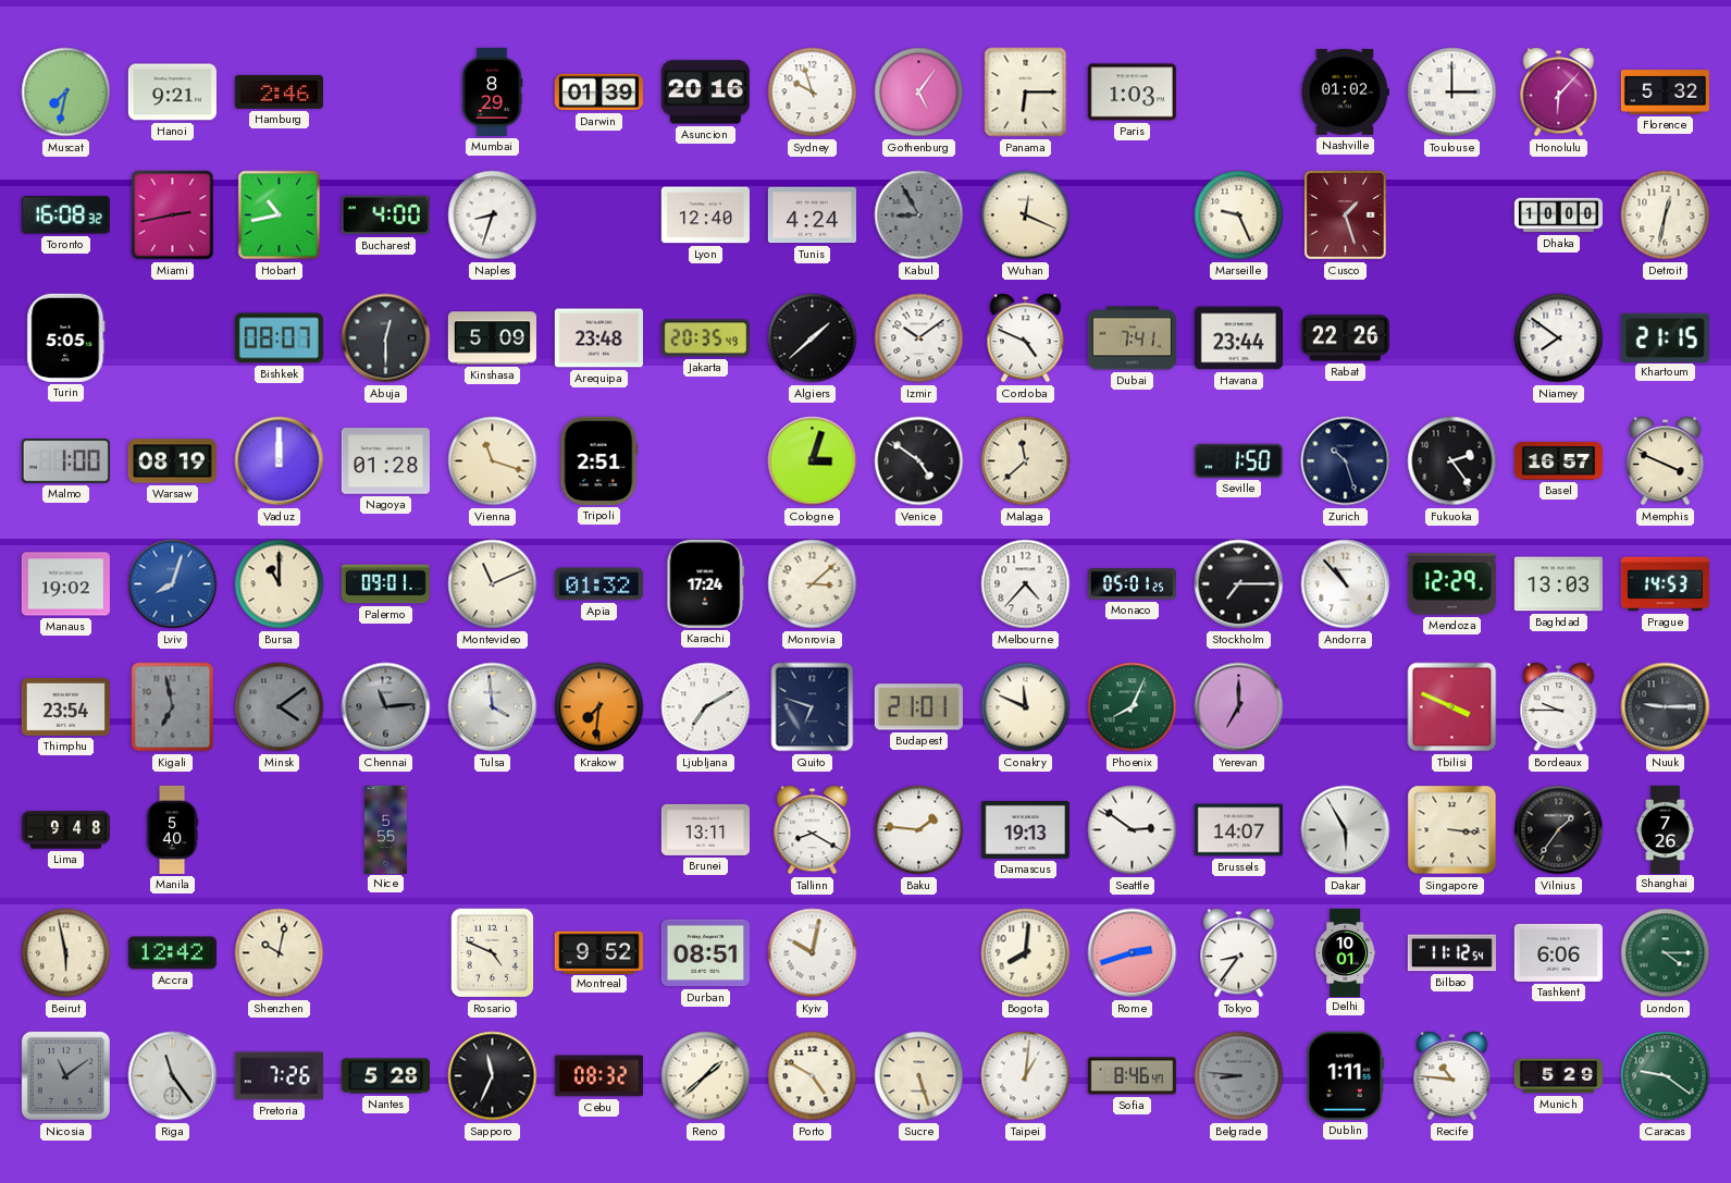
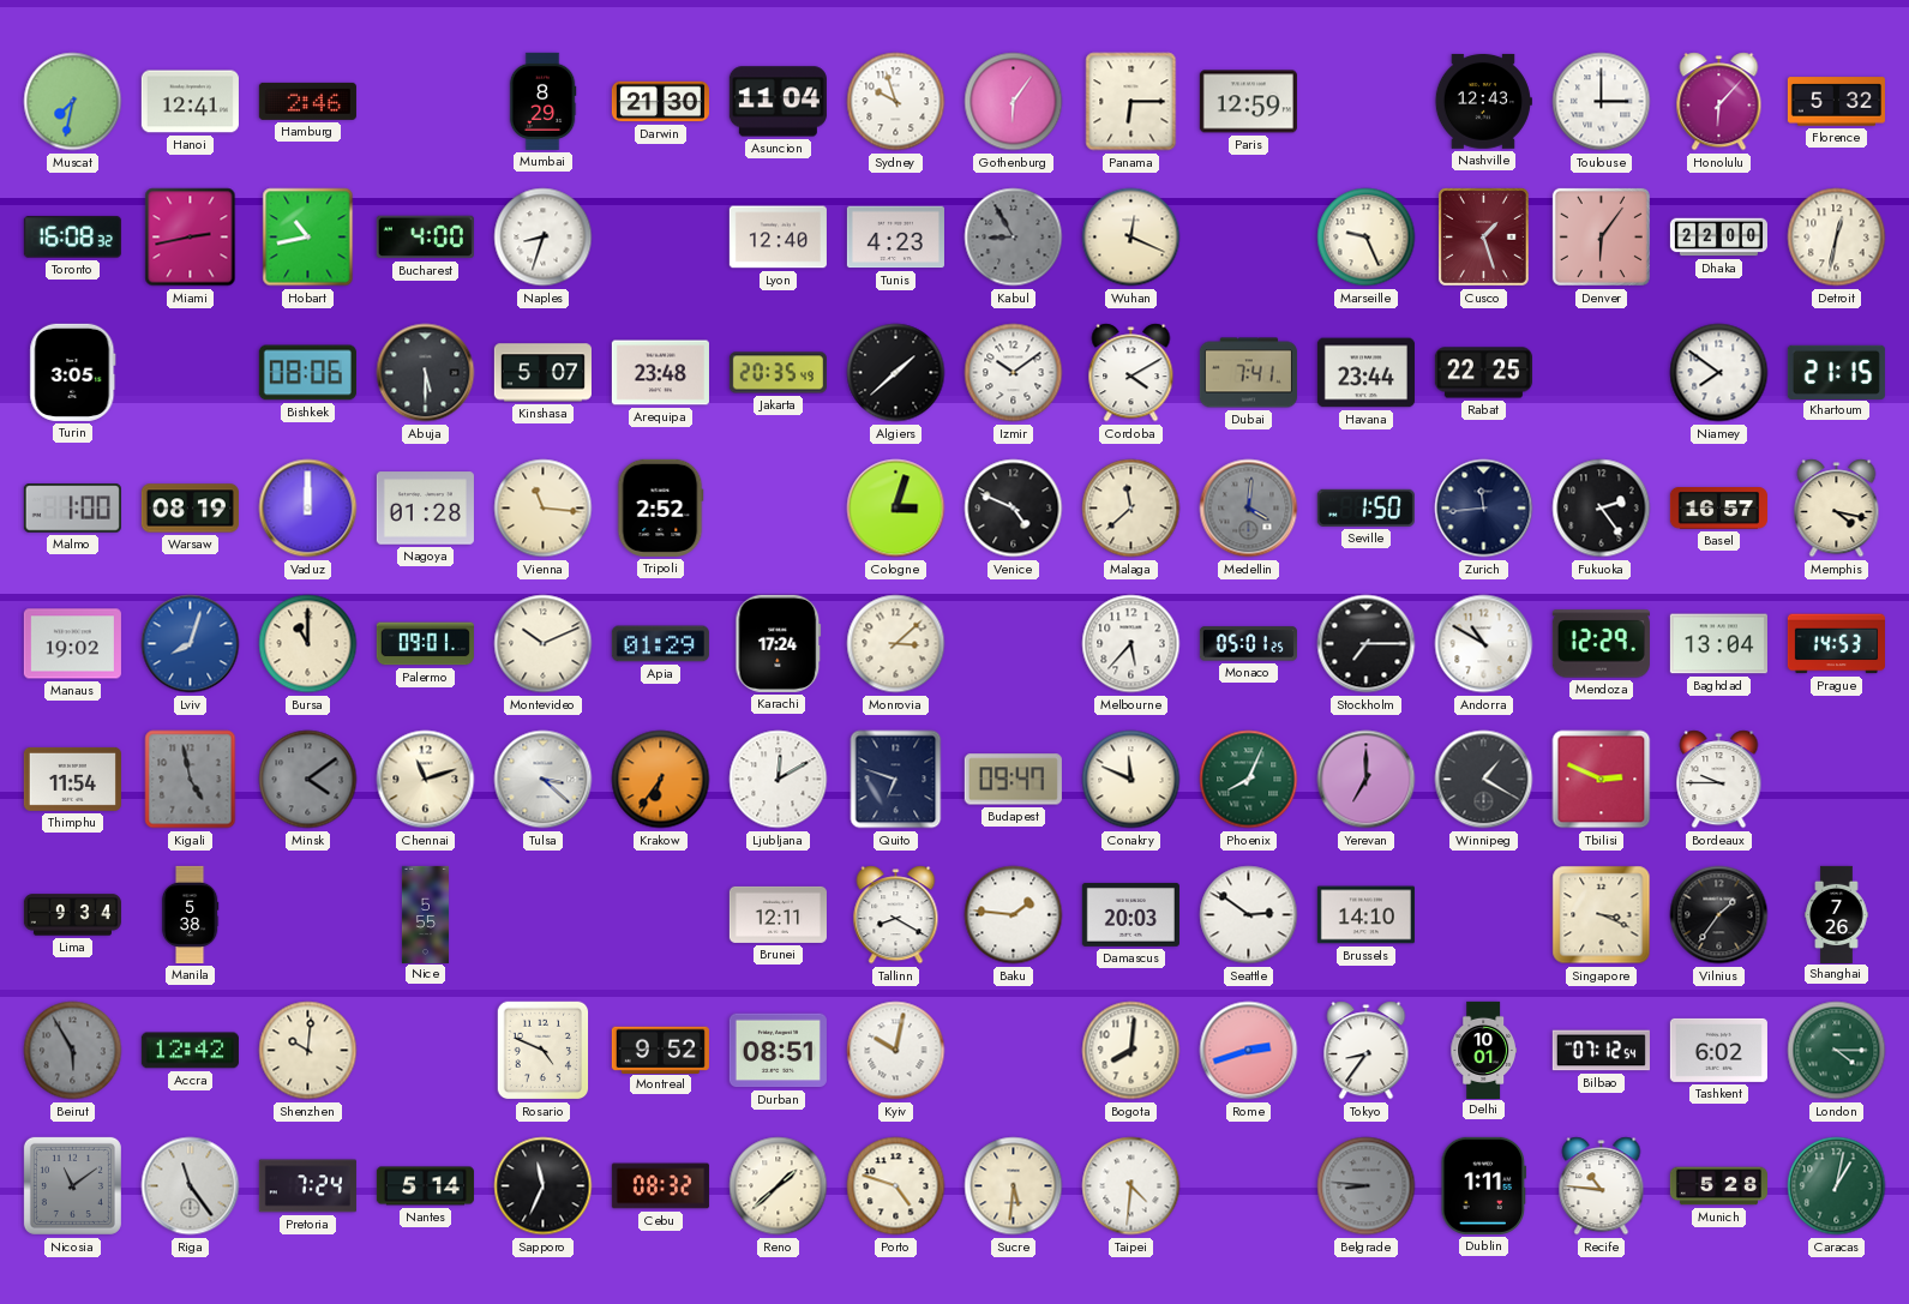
Hanoi: 9:21 -> 12:41 (190, 102)
Darwin: 01:39 -> 21:30 (660, 102)
Asuncion: 20:16 -> 11:04 (778, 102)
Gothenburg: 5:06 -> 6:06 (1014, 102)
Paris: 1:03 -> 12:59 (1248, 102)
Nashville: 01:02 -> 12:43 (1483, 101)
Tunis: 4:24 -> 4:23 (895, 238)
Denver: none -> 6:06 (1601, 236)
Dhaka: 10:00 -> 22:00 (1718, 238)
Turin: 5:05 -> 3:05 (73, 372)
Bishkek: 08:07 -> 08:06 (307, 373)
Abuja: 12:30 -> 5:30 (426, 373)
Kinshasa: 5:09 -> 5:07 (542, 373)
Cordoba: 4:49 -> 4:10 (1131, 373)
Rabat: 22:26 -> 22:25 (1483, 373)
Vienna: 11:18 -> 11:16 (544, 509)
Tripoli: 2:51 -> 2:52 (660, 507)
Venice: 4:51 -> 4:49 (1014, 509)
Medellin: none -> 4:01 (1249, 509)
Zurich: 10:27 -> 11:44 (1484, 509)
Memphis: 3:49 -> 4:17 (1837, 509)
Montevideo: 11:11 -> 10:11 (544, 644)
Apia: 01:32 -> 01:29 (660, 644)
Melbourne: 4:37 -> 5:37 (1131, 644)
Andorra: 10:53 -> 10:50 (1484, 644)
Baghdad: 13:03 -> 13:04 (1718, 644)
Thimphu: 23:54 -> 11:54 (72, 779)
Kigali: 6:58 -> 4:58 (191, 780)
Chennai: 11:14 -> 11:12 (426, 780)
Chennai dial: grey -> cream (426, 780)
Tulsa: 3:59 -> 3:22 (544, 780)
Krakow: 7:31 -> 6:36 (661, 780)
Ljubljana: 7:10 -> 12:10 (779, 780)
Budapest: 21:01 -> 09:47 (1013, 780)
Winnipeg: none -> 1:20 (1484, 780)
Tbilisi: 3:49 -> 2:49 (1602, 780)
Nuuk: 9:15 -> none (1666, 707)
Lima: 9:48 -> 9:34 (72, 915)
Manila: 5:40 -> 5:38 (190, 914)
Brunei: 13:11 -> 12:11 (778, 914)
Damascus: 19:13 -> 20:03 (1130, 914)
Brussels: 14:07 -> 14:10 (1365, 915)
Dakar: 5:55 -> none (1346, 830)
Singapore: 3:16 -> 3:19 (1602, 915)
Beirut: 5:58 -> 5:55 (73, 1051)
Beirut dial: cream -> grey (73, 1051)
Shenzhen: 10:02 -> 10:01 (308, 1051)
Bilbao: 11:12 -> 07:12 (1601, 1051)
Tashkent: 6:06 -> 6:02 (1718, 1050)
Pretoria: 7:26 -> 7:24 (307, 1186)
Nantes: 5:28 -> 5:14 (425, 1186)
Porto: 4:50 -> 4:48 (896, 1186)
Sucre: 5:27 -> 5:31 (1014, 1186)
Taipei: 1:01 -> 4:31 (1131, 1186)
Sofia: 8:46 -> none (1132, 1076)
Munich: 5:29 -> 5:28 (1718, 1186)
Caracas: 9:21 -> 1:02 (1837, 1186)
